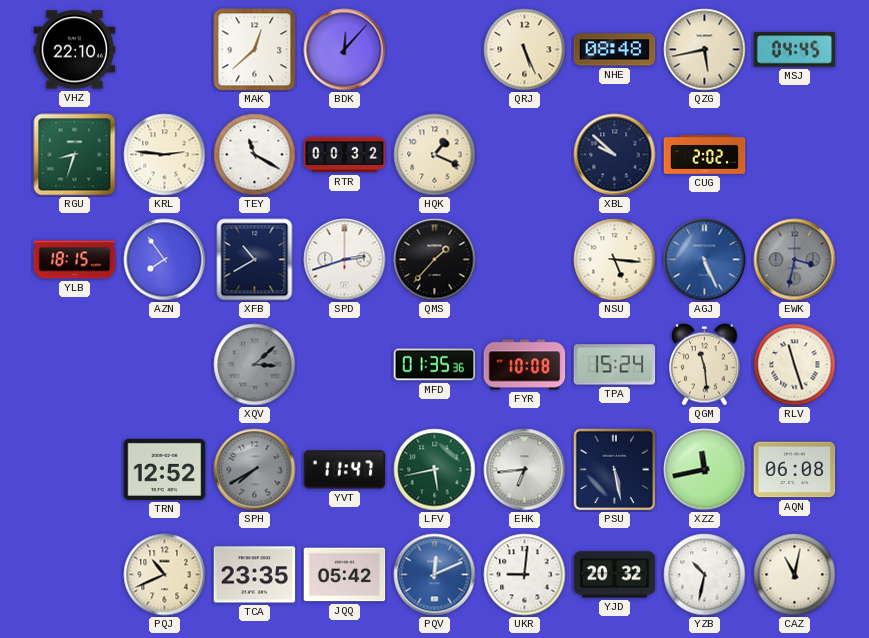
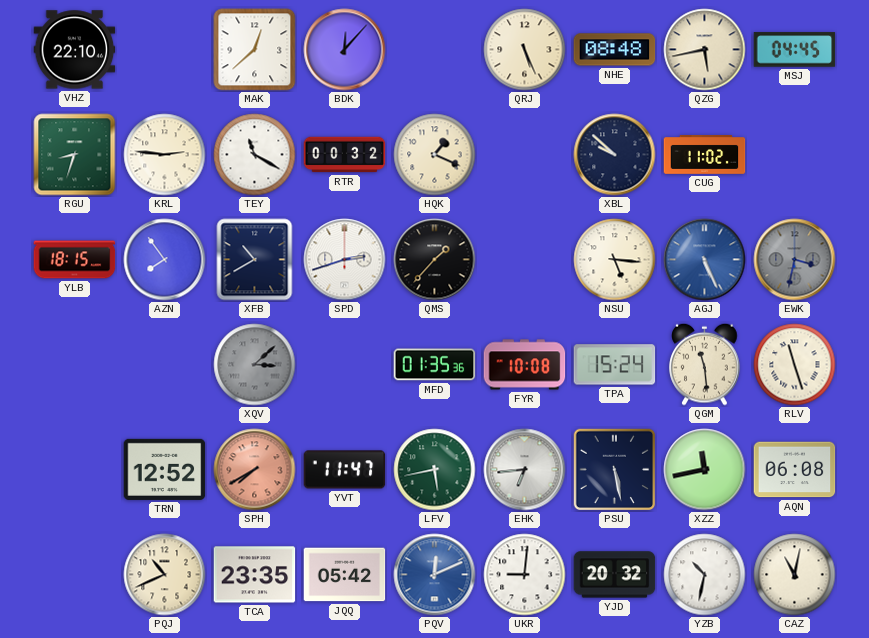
CUG: 2:02 -> 11:02 (705, 155)
SPH dial: grey -> salmon (255, 470)
